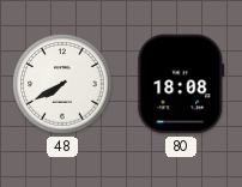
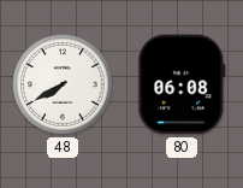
80: 18:08 -> 06:08 (182, 84)
